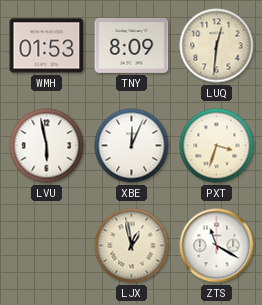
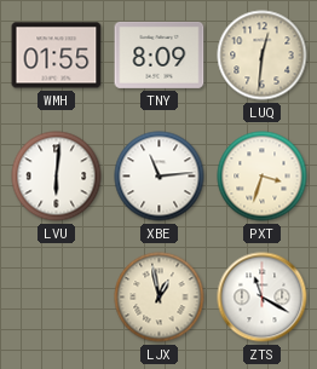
WMH: 01:53 -> 01:55 (57, 56)
LVU: 5:58 -> 6:01 (57, 177)
XBE: 12:04 -> 11:14 (160, 177)
